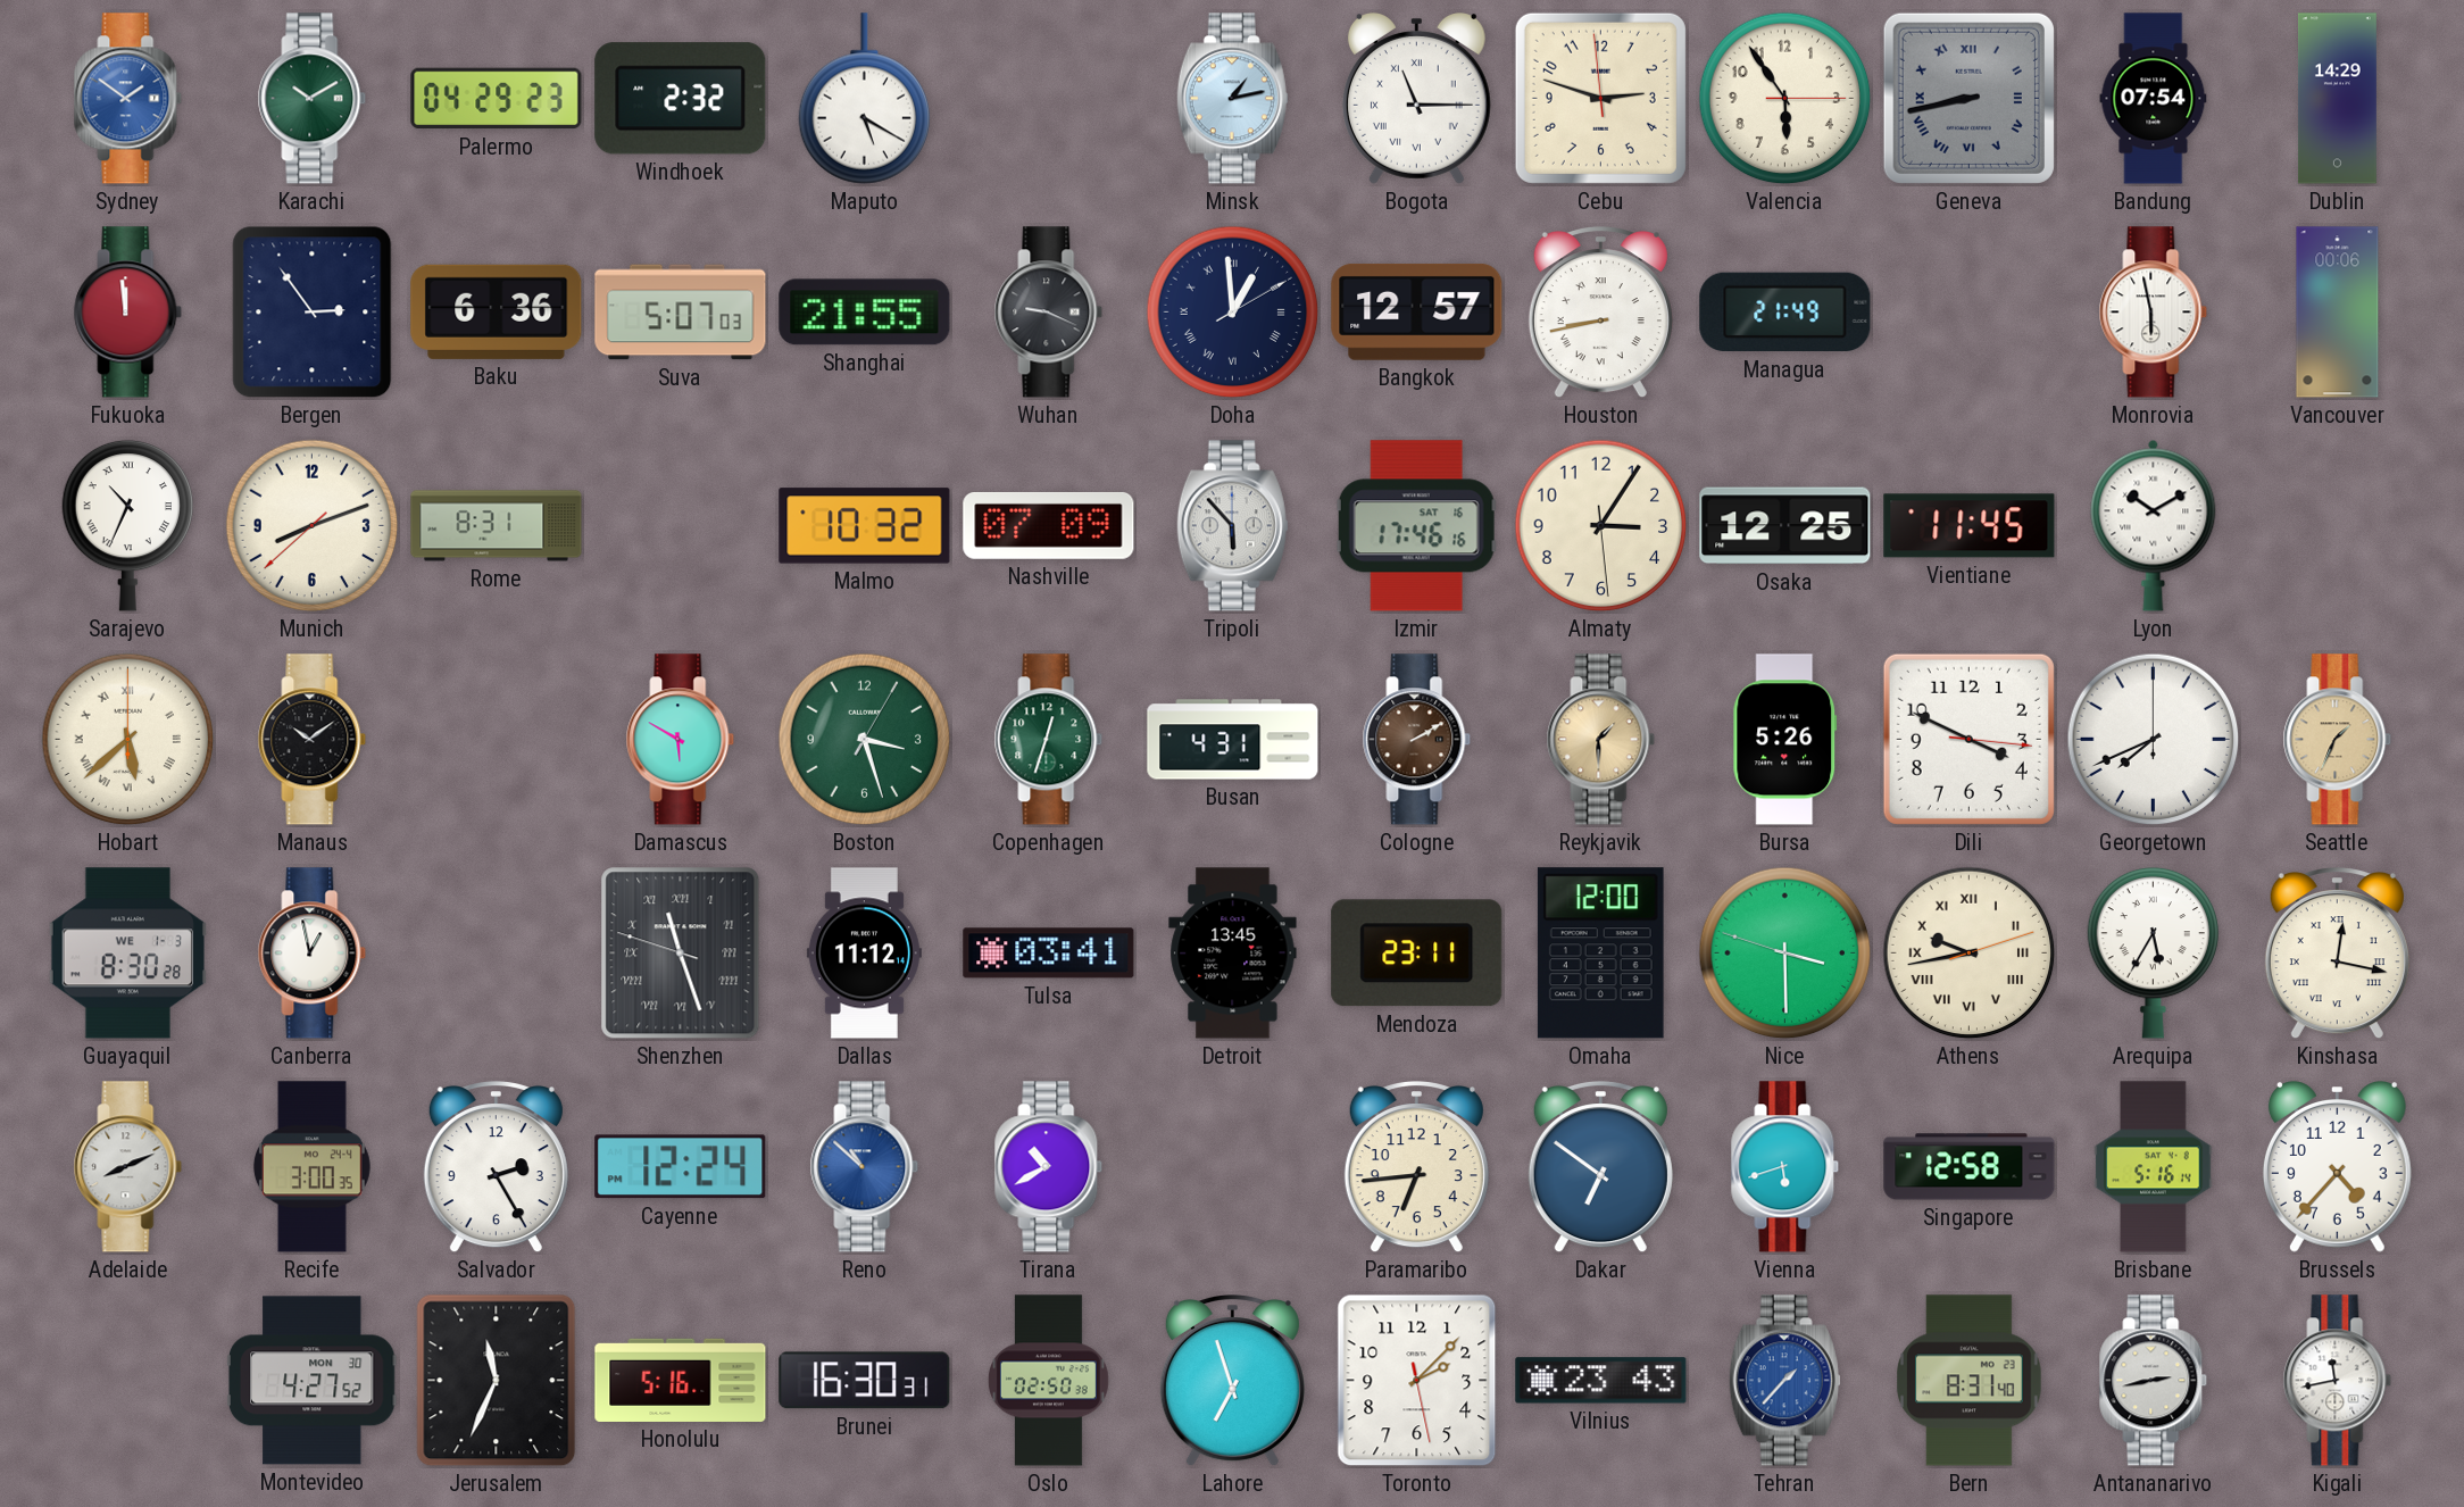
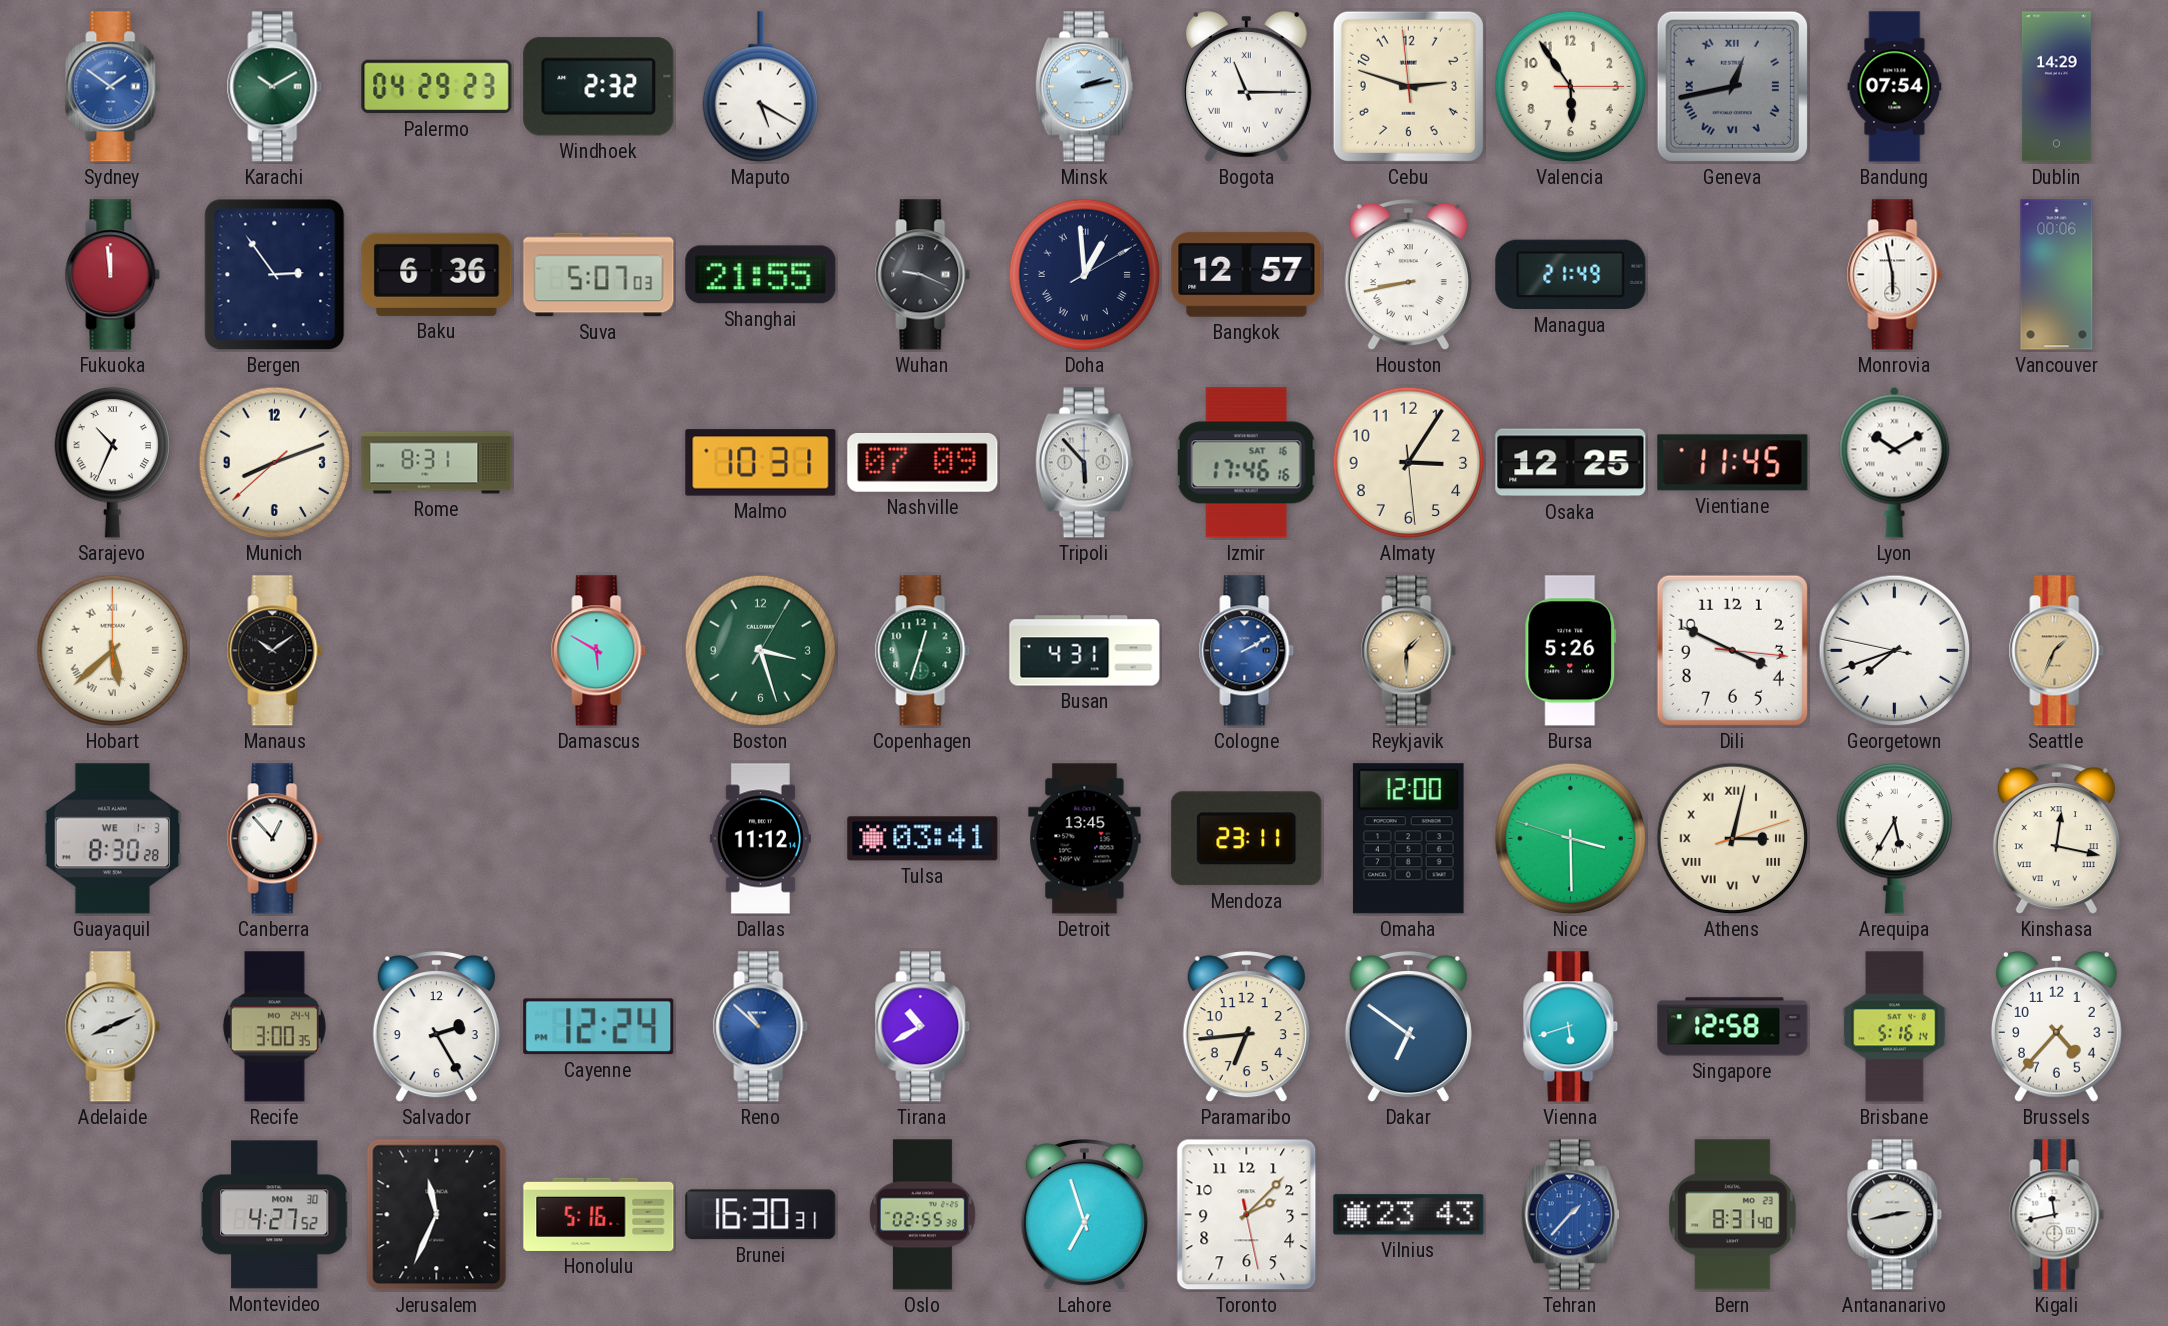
Minsk: 1:13 -> 2:13 (1084, 87)
Geneva: 8:43 -> 12:43 (1732, 86)
Malmo: 10:32 -> 10:31 (761, 463)
Cologne dial: brown -> blue (1247, 651)
Georgetown: 7:41:00 -> 7:41:47 (1895, 651)
Canberra: 12:58 -> 12:53 (275, 839)
Shenzhen: 11:26 -> none (681, 954)
Athens: 9:43 -> 3:02 (1733, 839)
Oslo: 02:50 -> 02:55 (922, 1215)
